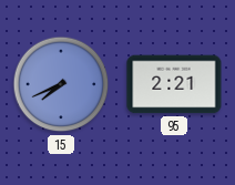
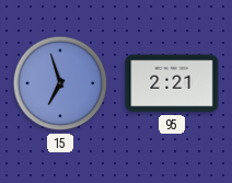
15: 7:41 -> 6:57 (60, 83)
